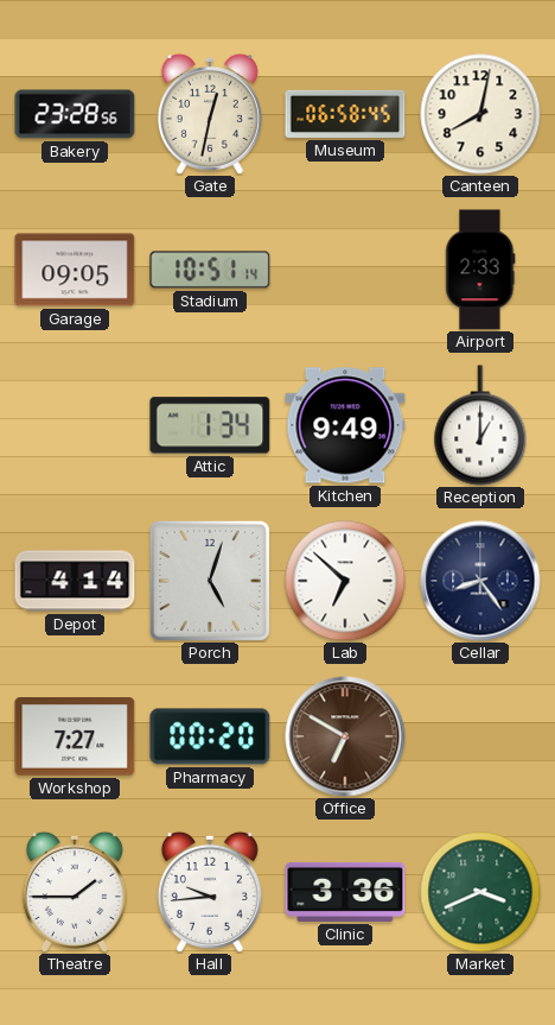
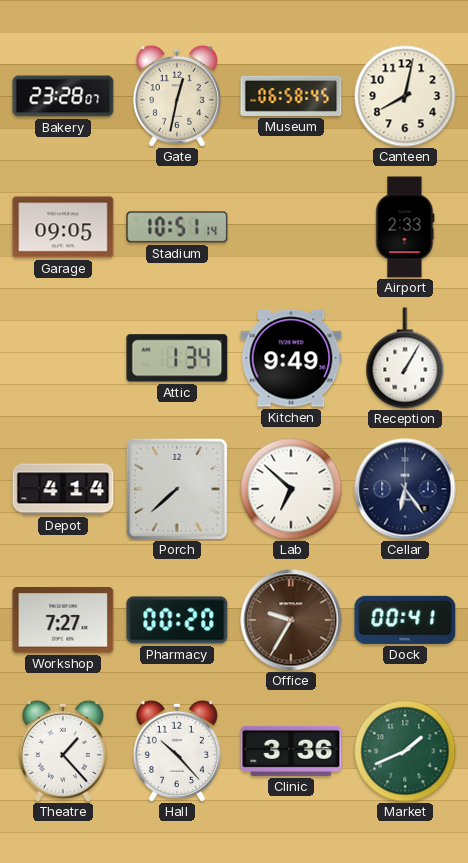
Bakery: 23:28:56 -> 23:28:07 (63, 96)
Reception: 1:00 -> 1:05 (405, 358)
Porch: 5:03 -> 7:38 (177, 489)
Cellar: 8:24 -> 6:24 (405, 489)
Office: 6:50 -> 9:35 (291, 620)
Dock: none -> 00:41 (405, 620)
Theatre: 1:45 -> 1:23 (63, 751)
Hall: 9:44 -> 10:23 (177, 751)
Market: 3:41 -> 1:41 (405, 751)
